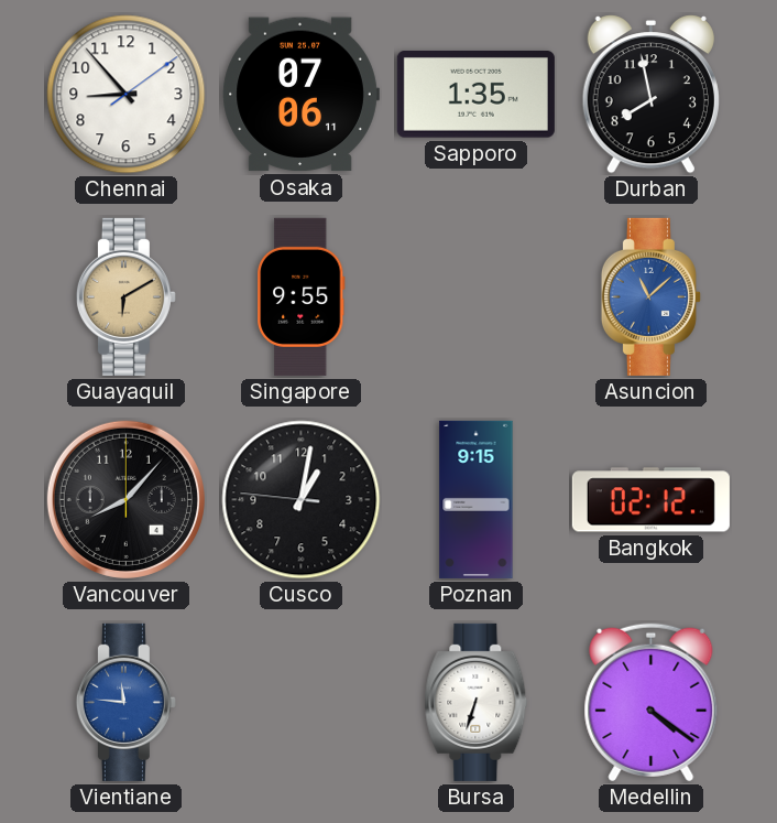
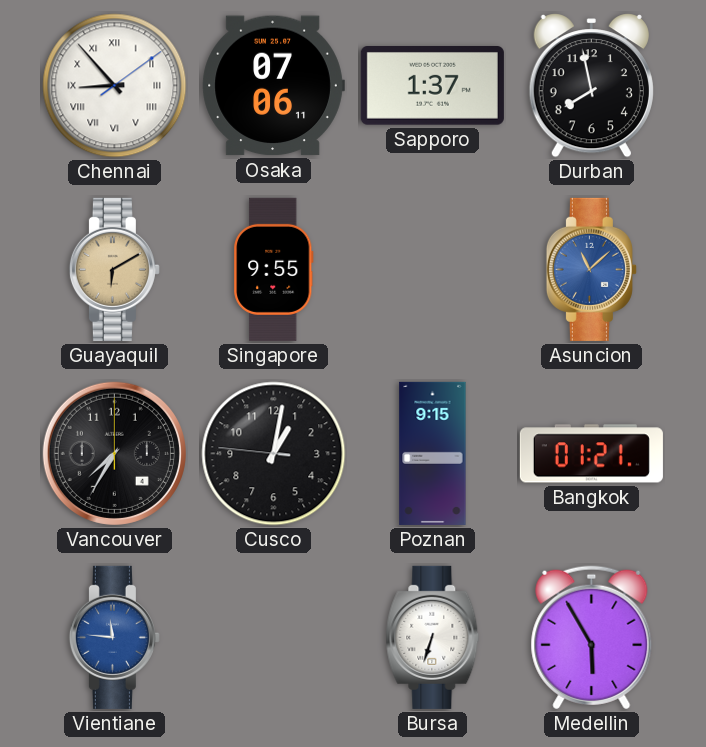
Chennai numerals: Arabic -> Roman (115, 86)
Sapporo: 1:35 -> 1:37 (432, 86)
Vancouver: 8:07 -> 7:35 (114, 453)
Bangkok: 02:12 -> 01:21 (591, 454)
Medellin: 4:21 -> 5:55 (592, 638)
